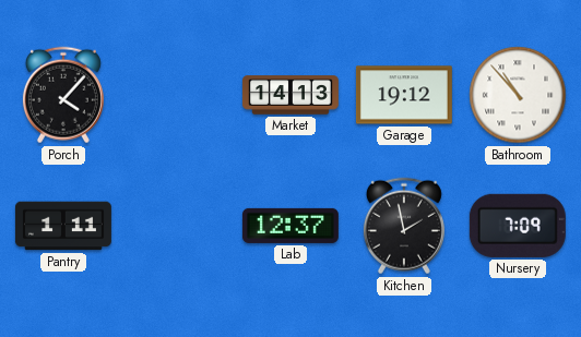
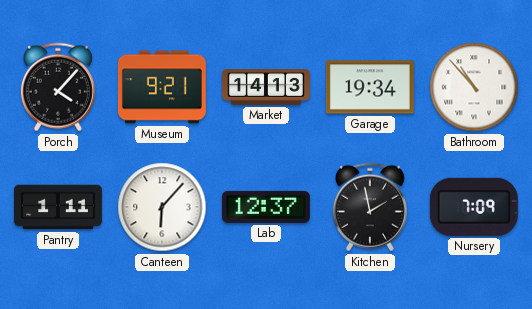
Museum: none -> 9:21 (162, 87)
Garage: 19:12 -> 19:34 (370, 87)
Canteen: none -> 6:07 (162, 207)
